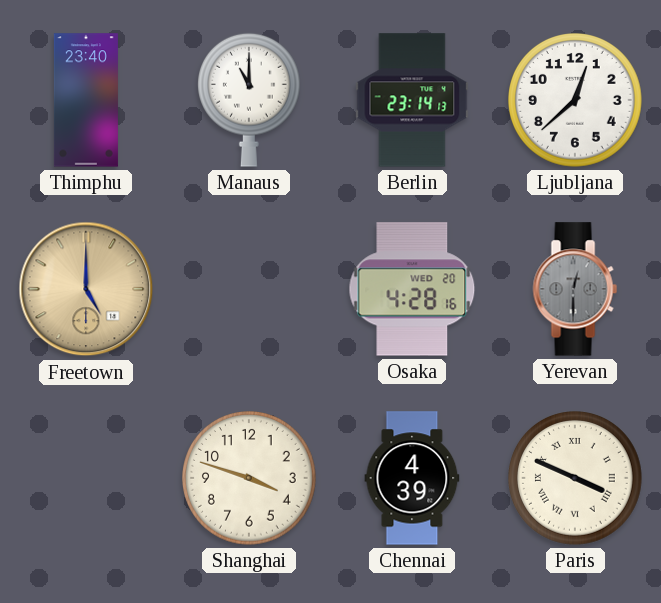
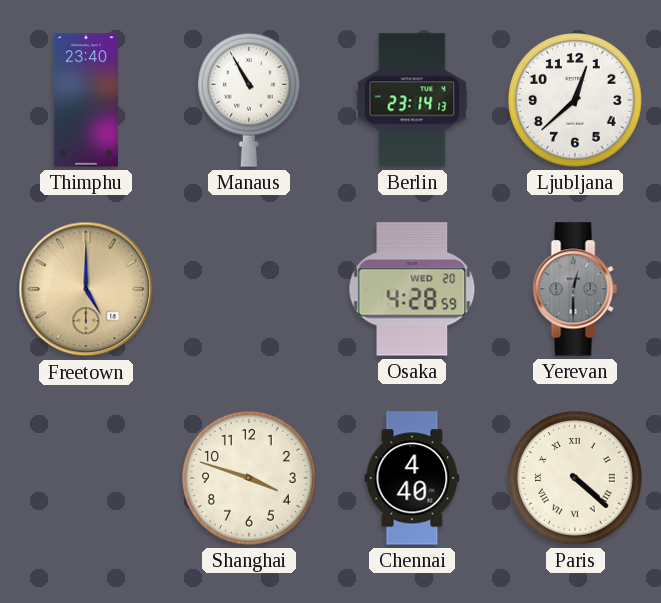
Manaus: 11:00 -> 10:55 (249, 100)
Osaka: 4:28:16 -> 4:28:59 (412, 289)
Chennai: 4:39 -> 4:40 (412, 478)
Paris: 3:49 -> 4:22 (576, 479)
